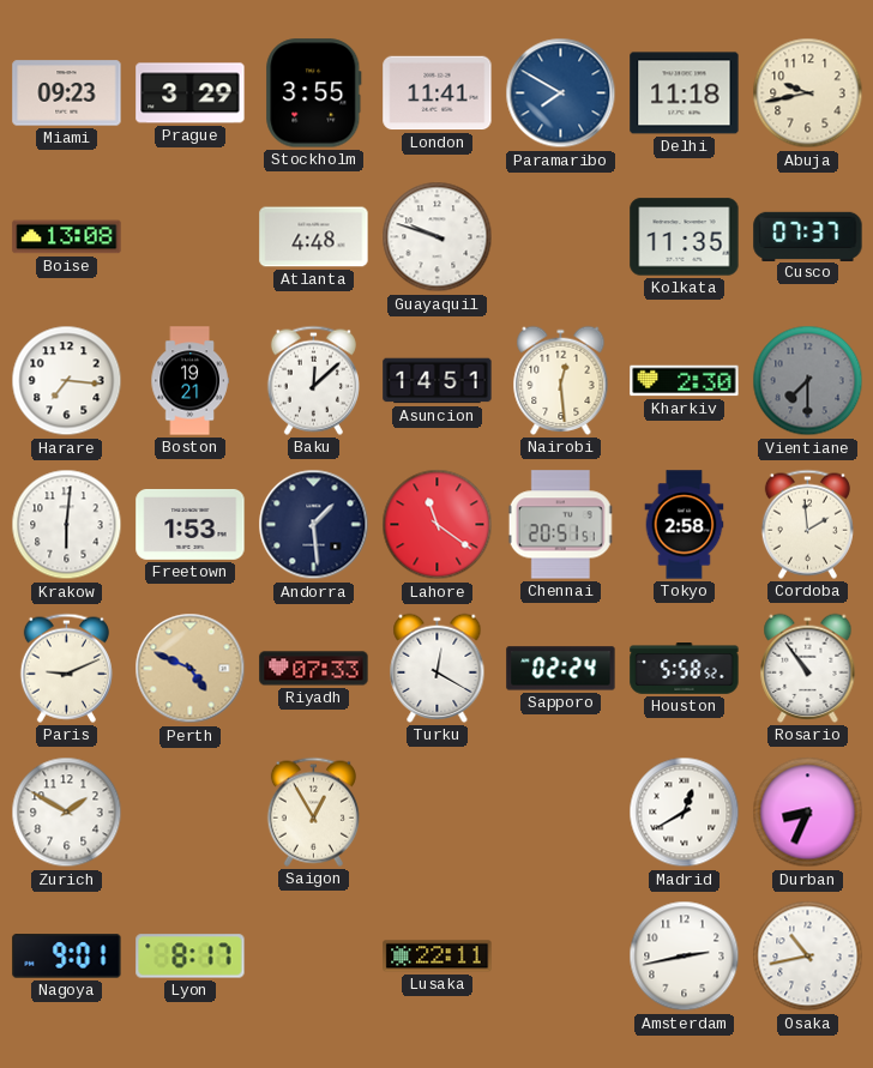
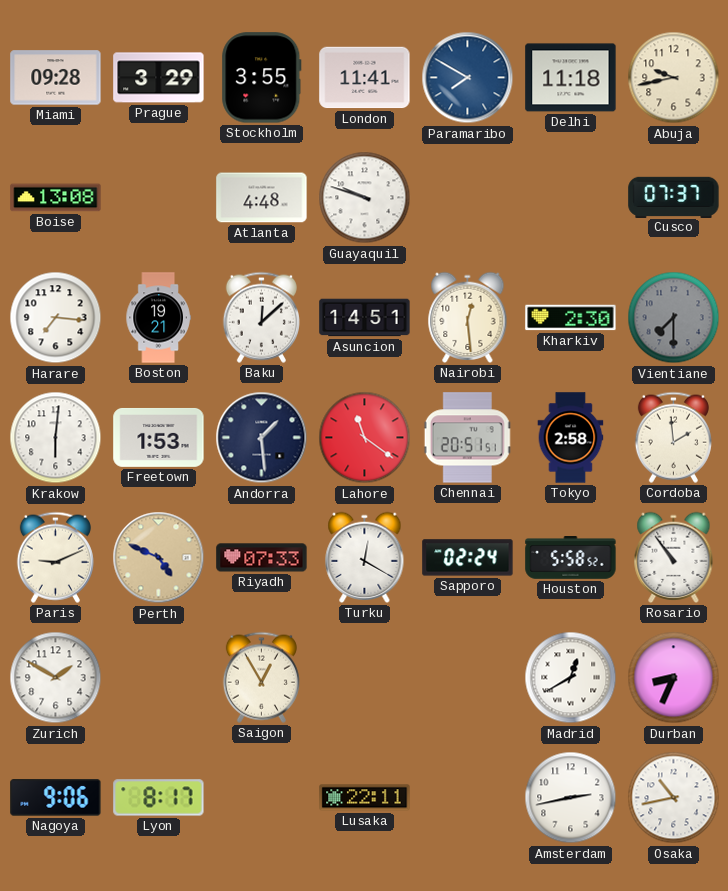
Miami: 09:23 -> 09:28 (56, 78)
Kolkata: 11:35 -> none (685, 237)
Nagoya: 9:01 -> 9:06 (56, 798)
